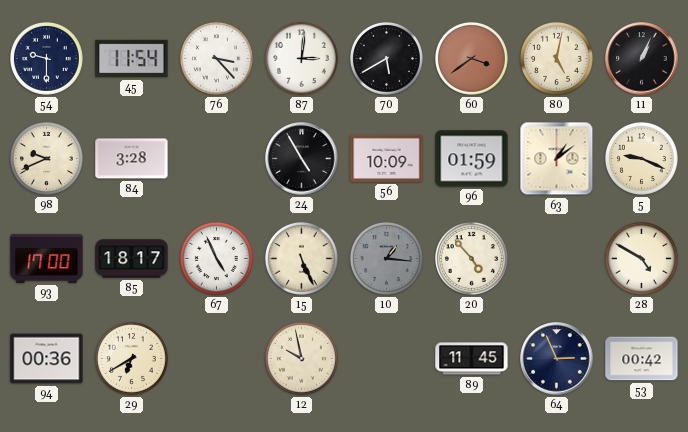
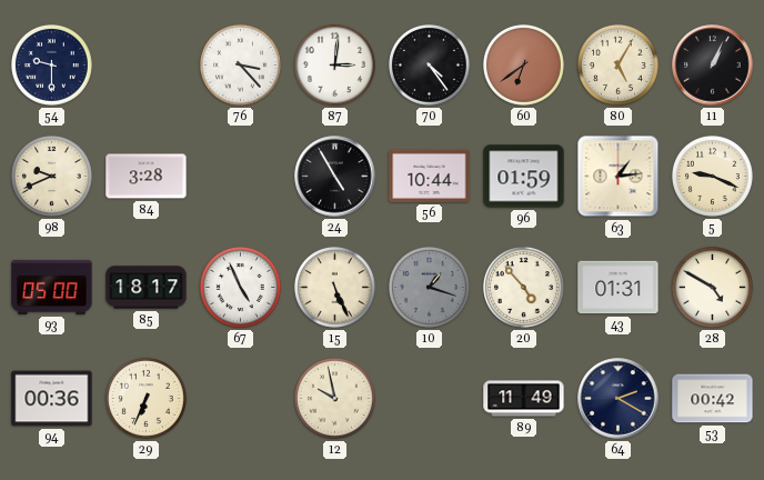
45: 11:54 -> none (132, 59)
70: 5:40 -> 4:24 (429, 64)
60: 3:39 -> 6:39 (523, 64)
80: 5:02 -> 5:05 (617, 64)
56: 10:09 -> 10:44 (430, 176)
63: 1:09 -> 1:14 (619, 177)
93: 17:00 -> 05:00 (52, 287)
10: 1:16 -> 1:18 (429, 287)
43: none -> 01:31 (619, 288)
29: 6:40 -> 6:34 (145, 398)
89: 11:45 -> 11:49 (524, 399)
64: 2:56 -> 2:20 (619, 399)
